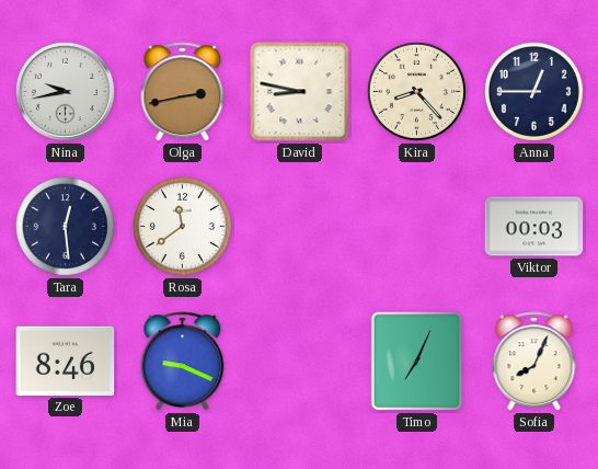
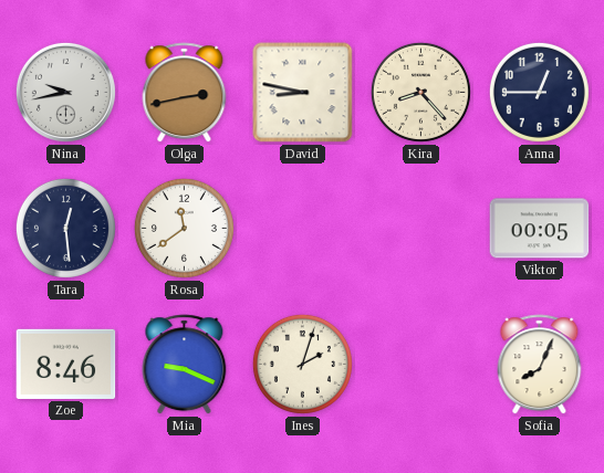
Viktor: 00:03 -> 00:05 (540, 229)
Ines: none -> 2:03 (302, 364)
Timo: 7:04 -> none (416, 362)
